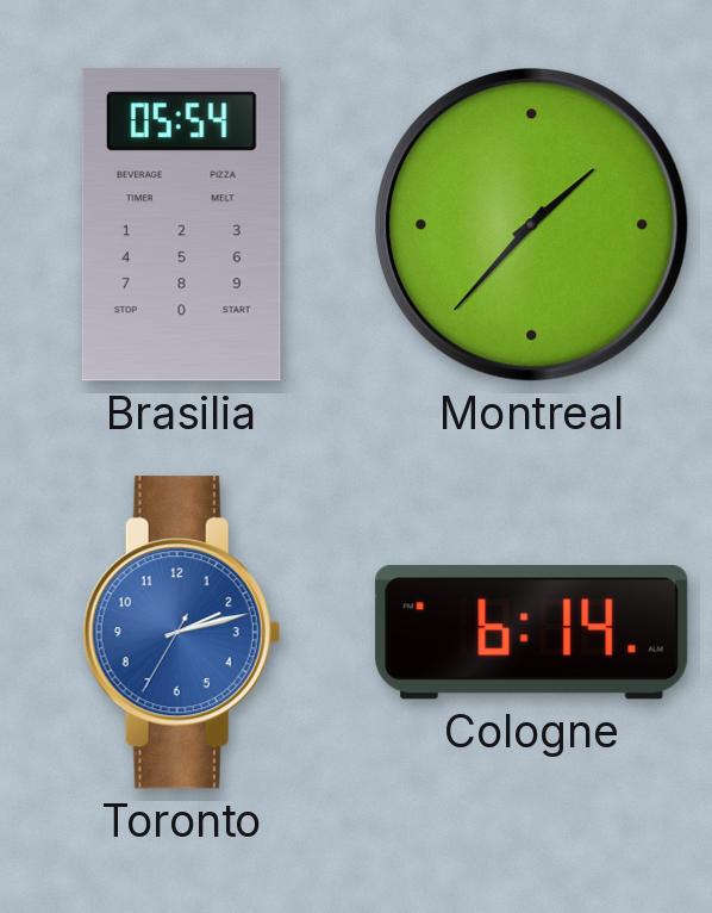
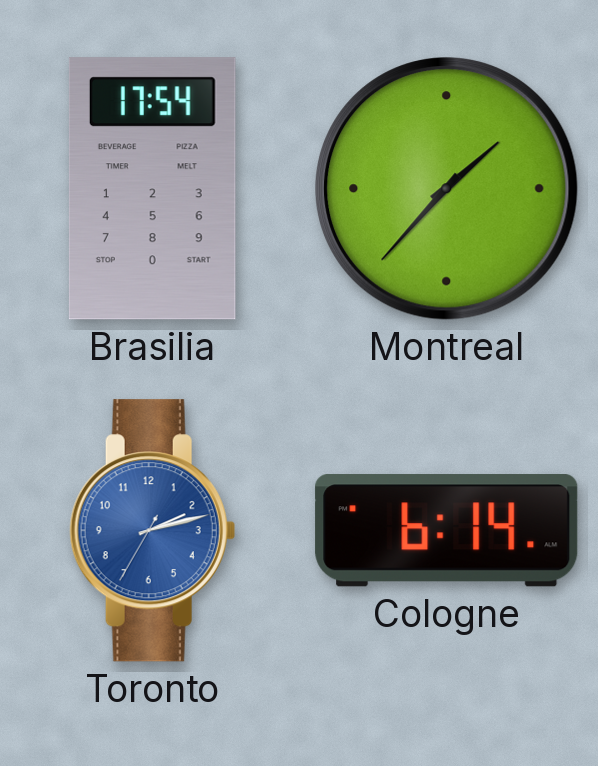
Brasilia: 05:54 -> 17:54 (152, 189)
